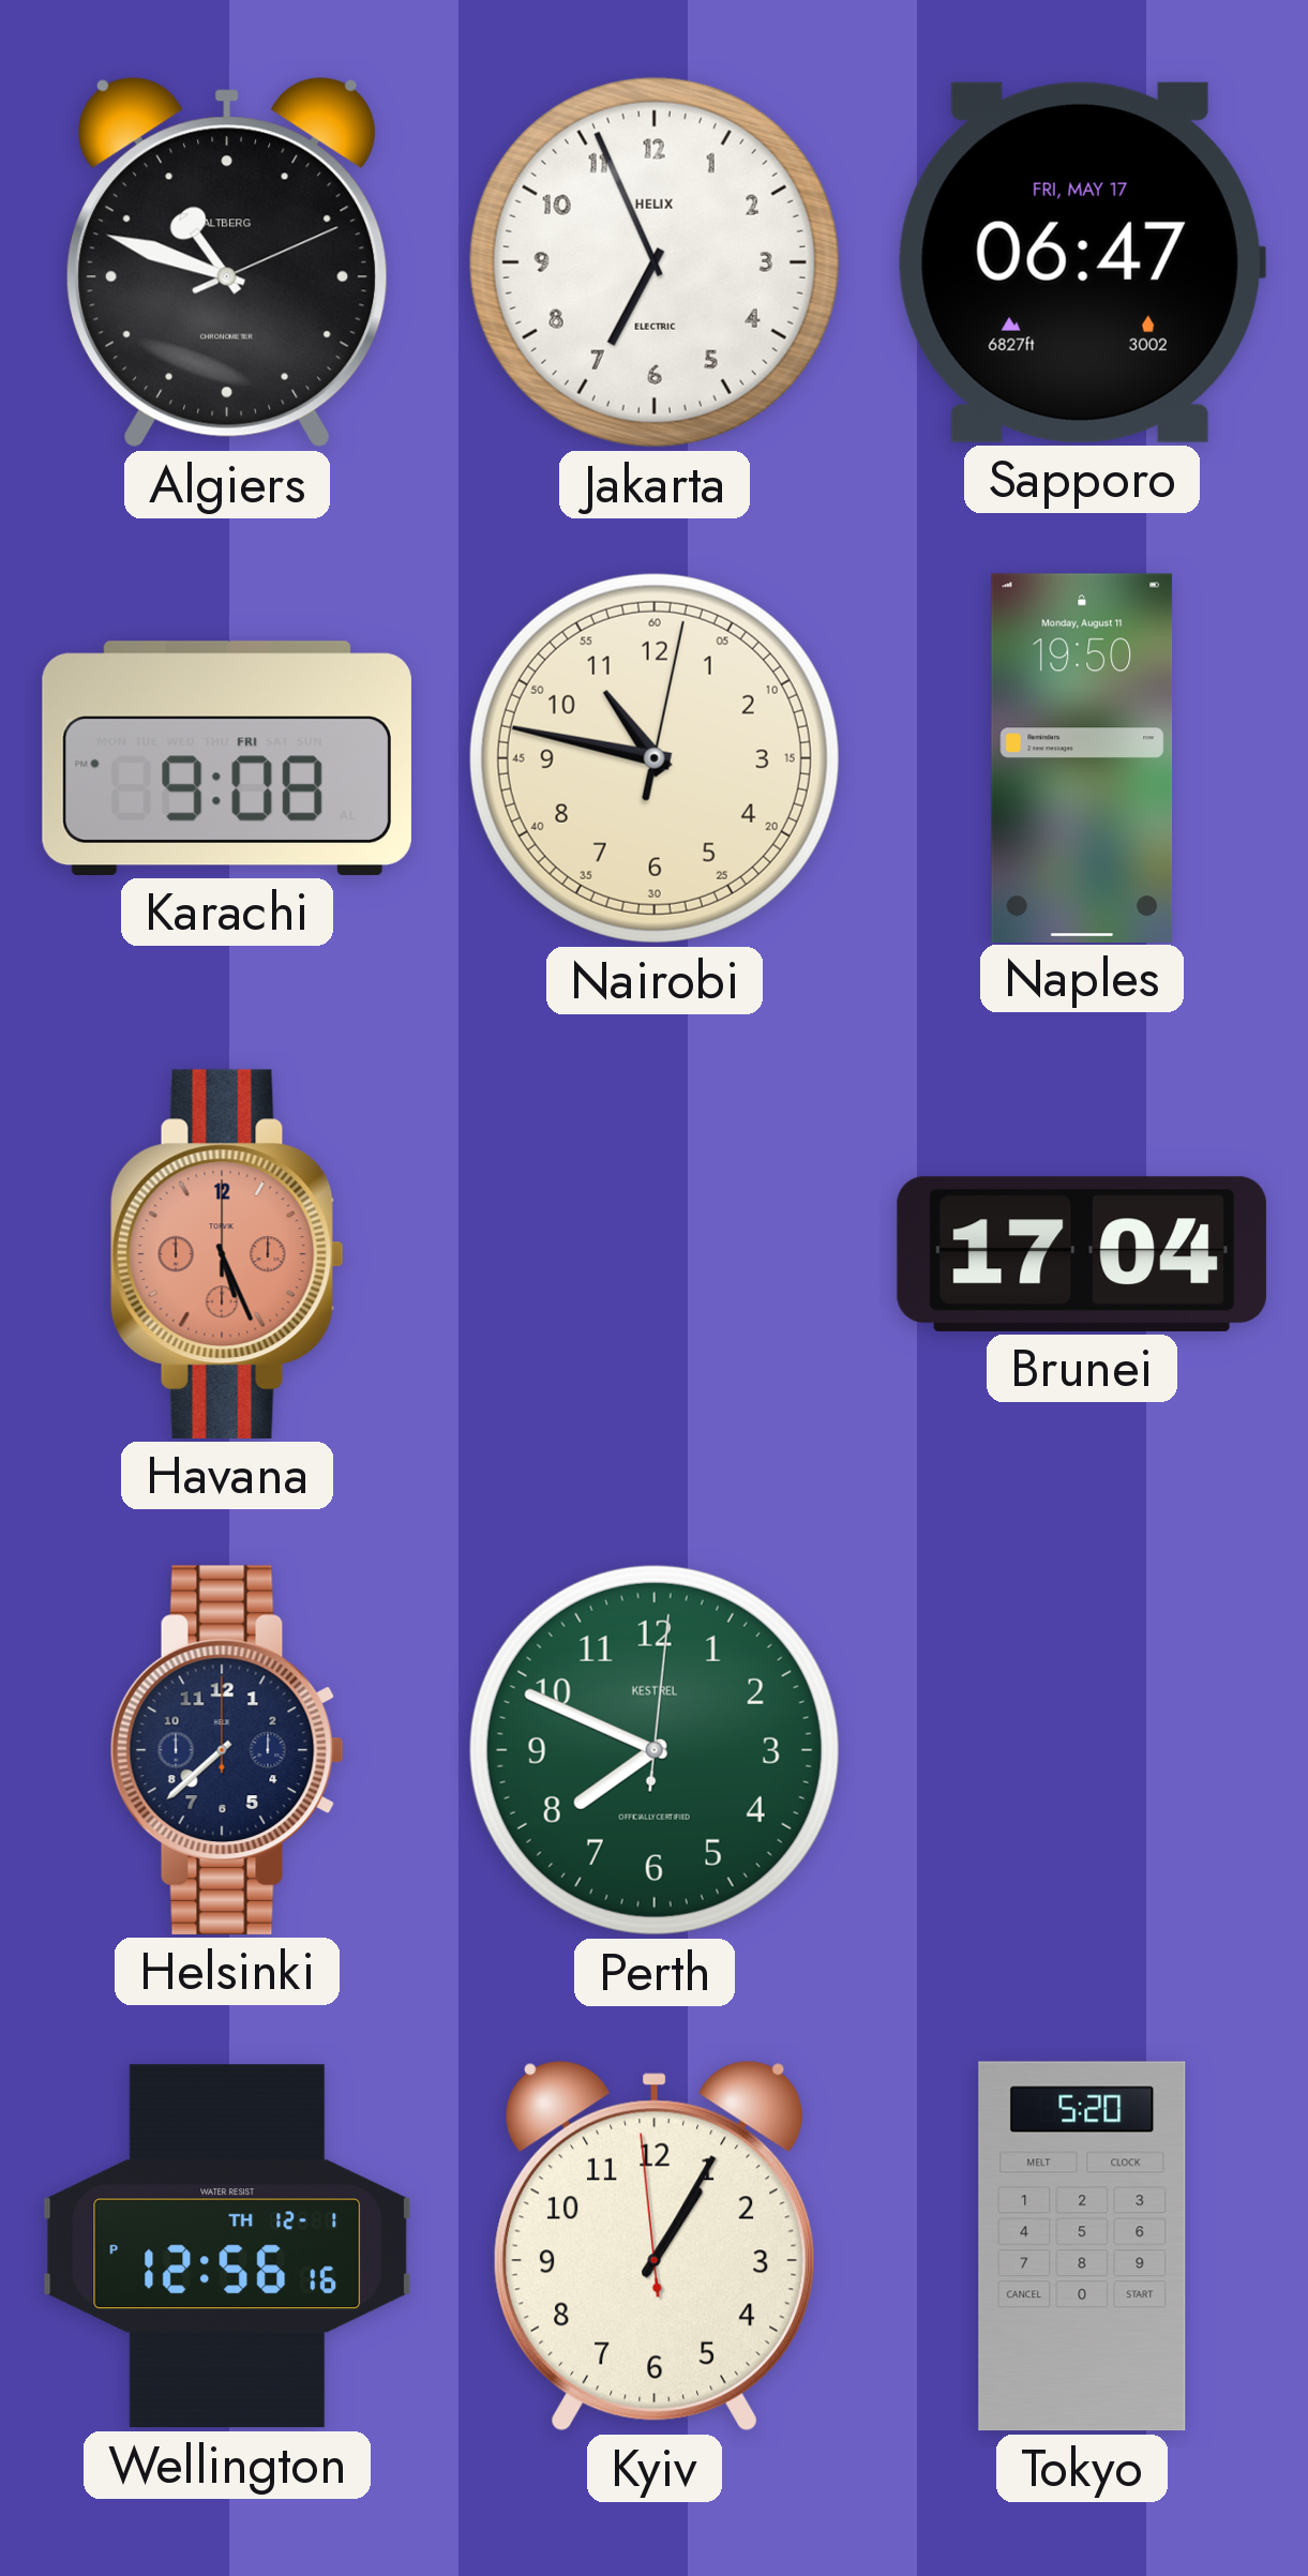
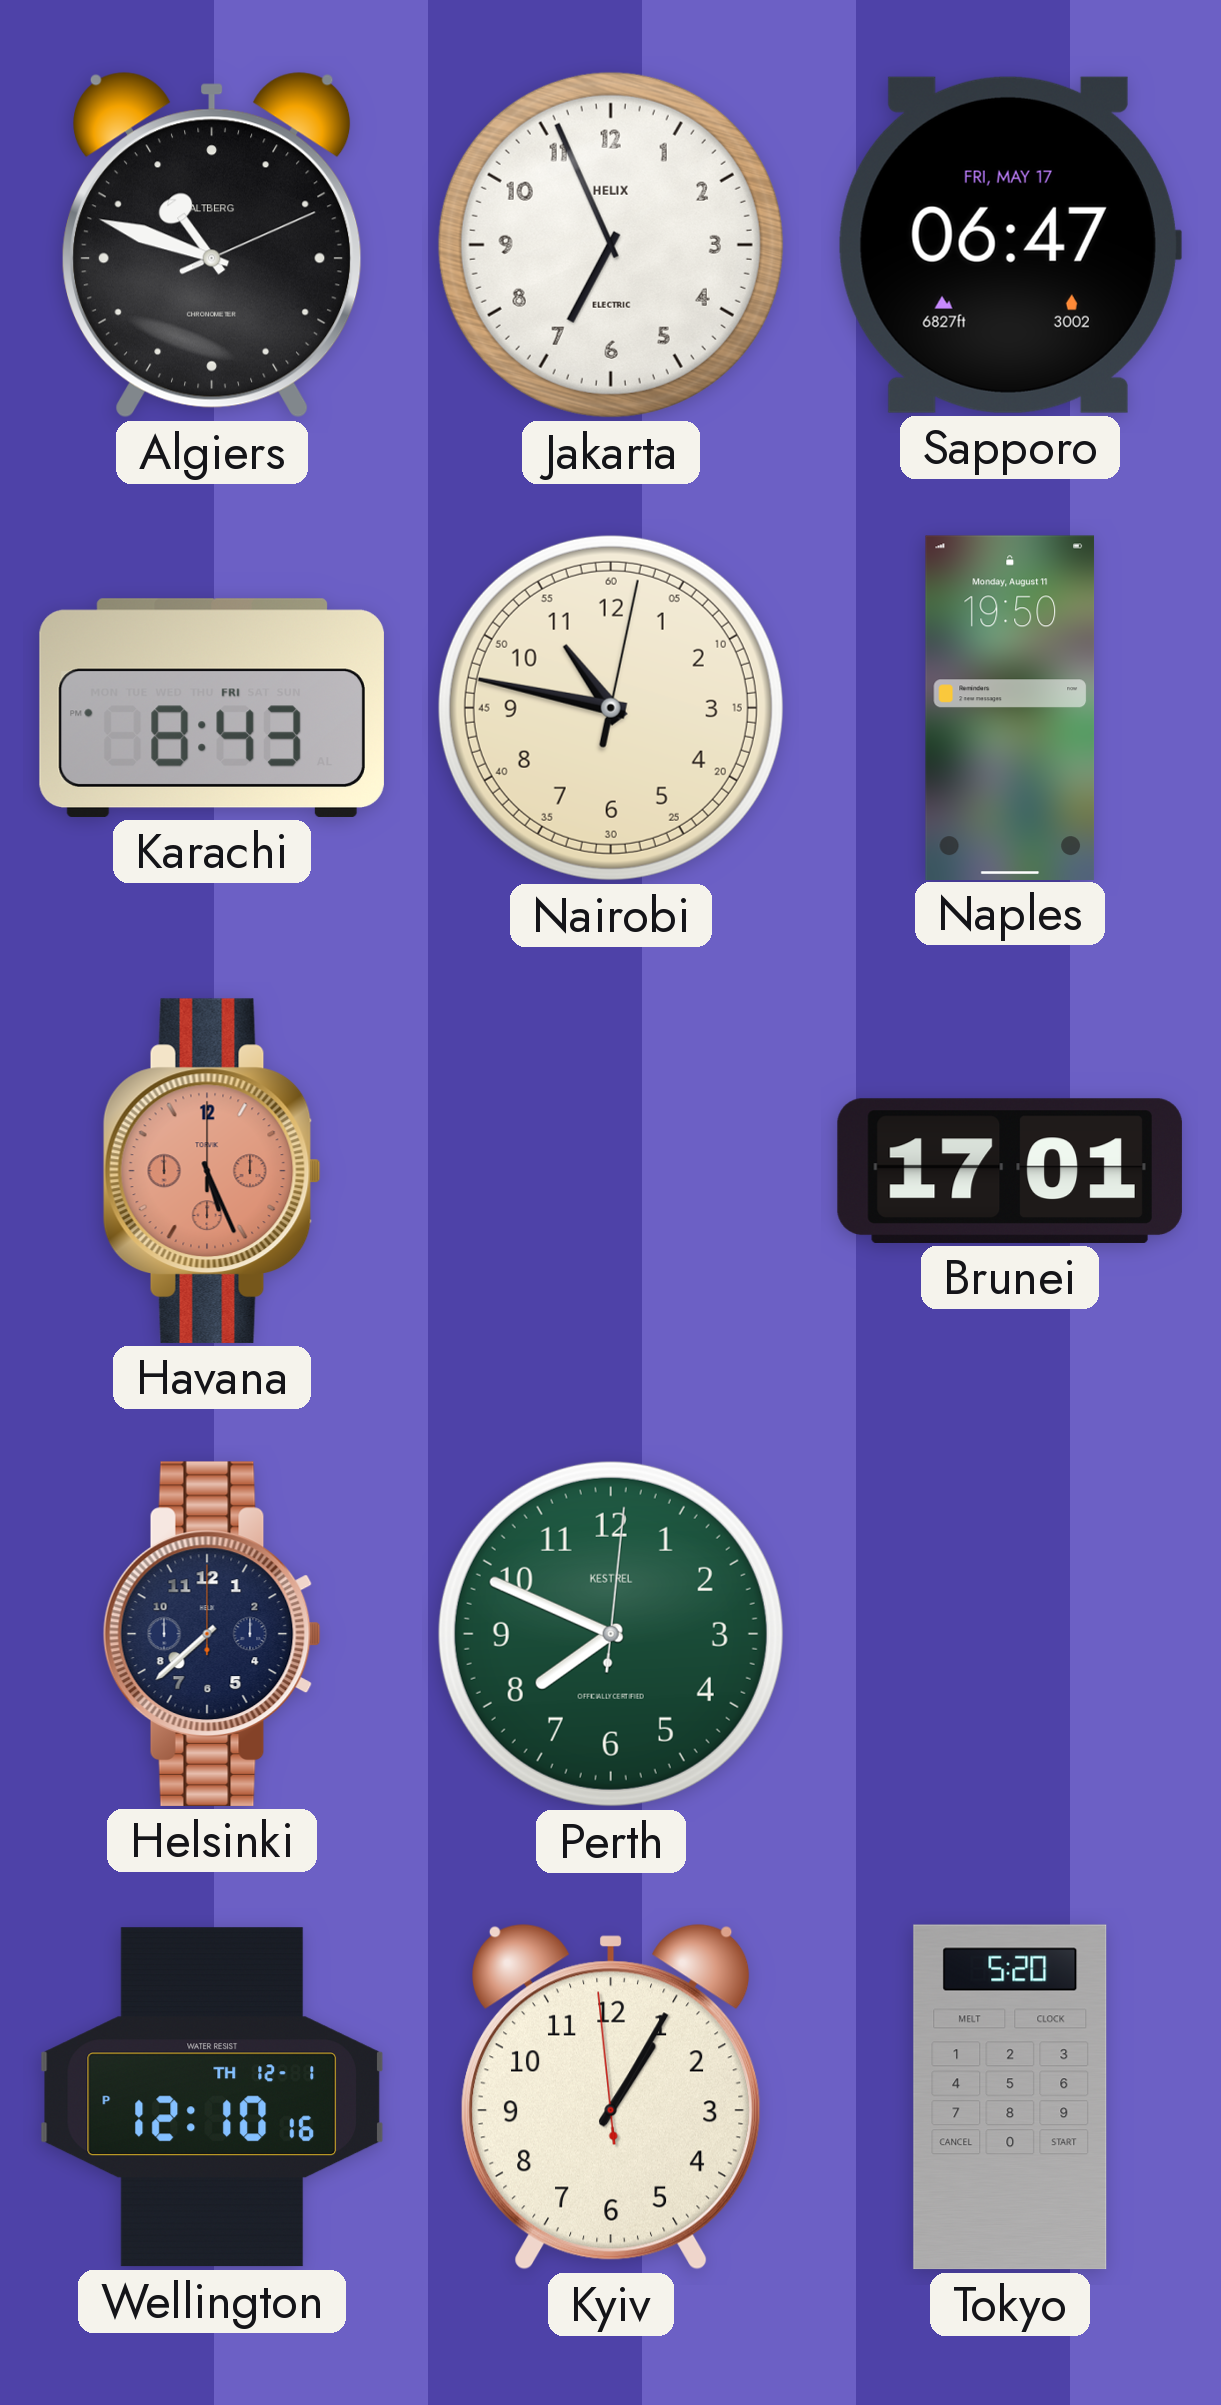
Karachi: 9:08 -> 8:43 (212, 708)
Brunei: 17:04 -> 17:01 (1010, 1171)
Wellington: 12:56 -> 12:10 (212, 2097)
